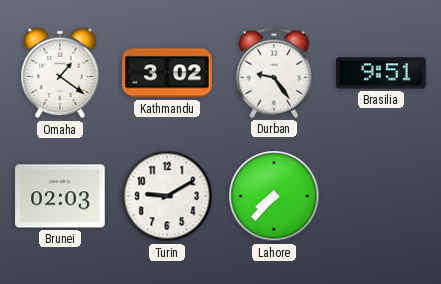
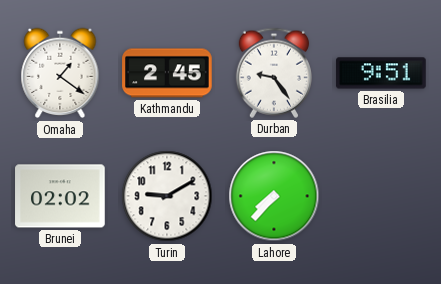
Kathmandu: 3:02 -> 2:45 (167, 73)
Brunei: 02:03 -> 02:02 (60, 196)
